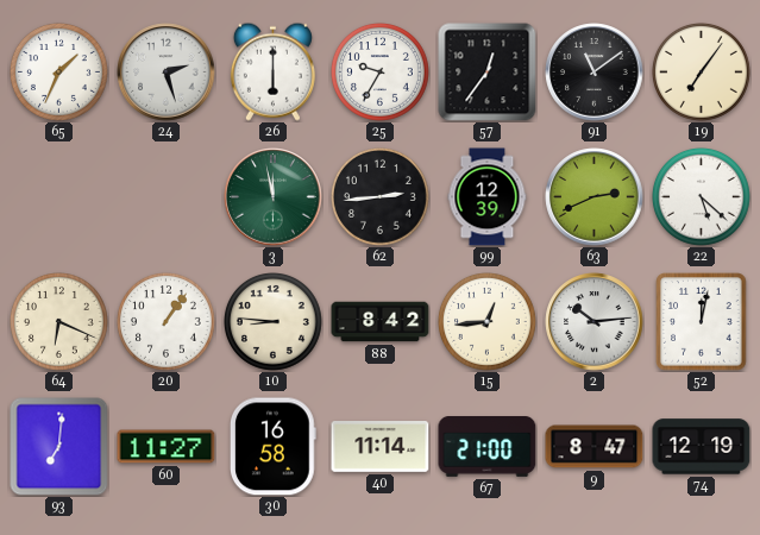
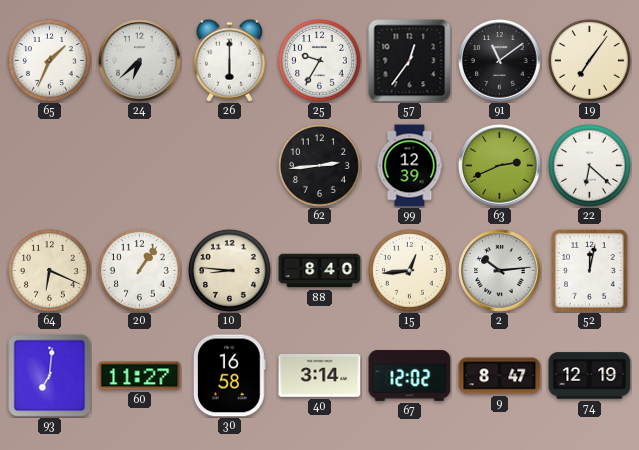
24: 2:27 -> 6:38 (140, 61)
3: 11:58 -> none (274, 197)
22: 5:22 -> 6:22 (590, 166)
88: 8:42 -> 8:40 (320, 271)
40: 11:14 -> 3:14 (320, 376)
67: 21:00 -> 12:02 (410, 376)
